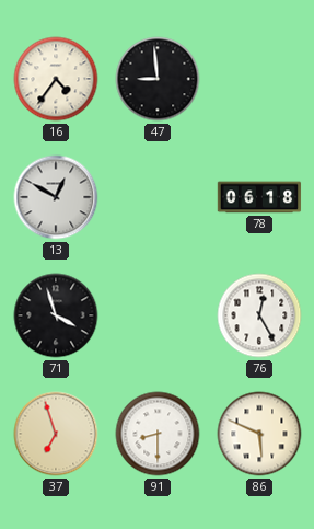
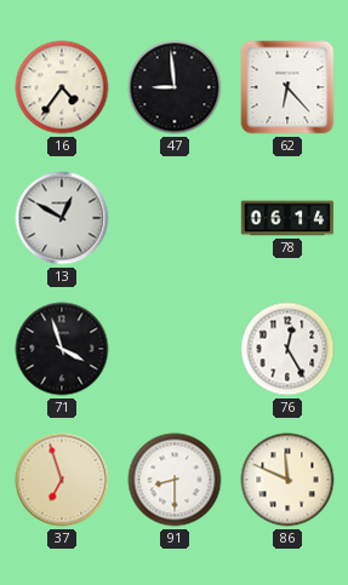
62: none -> 6:23 (287, 87)
78: 06:18 -> 06:14 (287, 218)
86: 5:49 -> 11:49 (287, 480)
